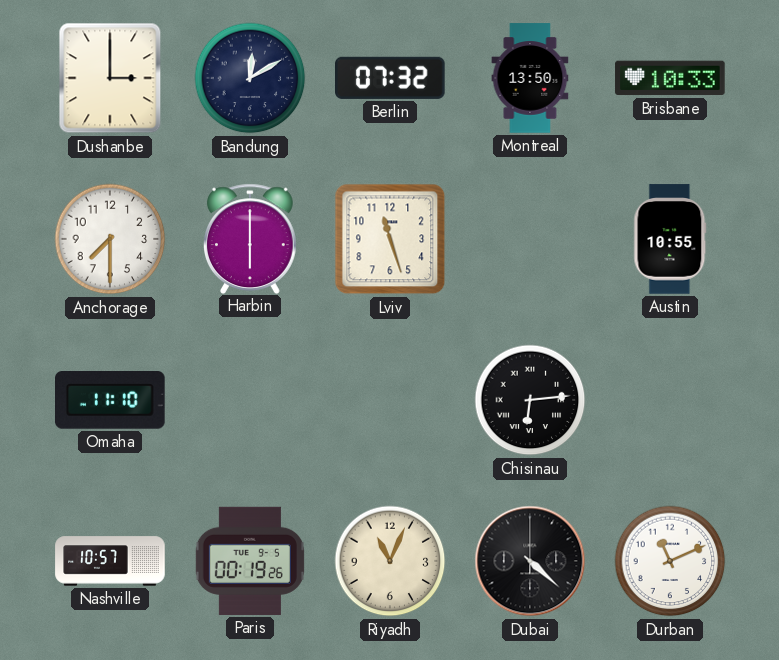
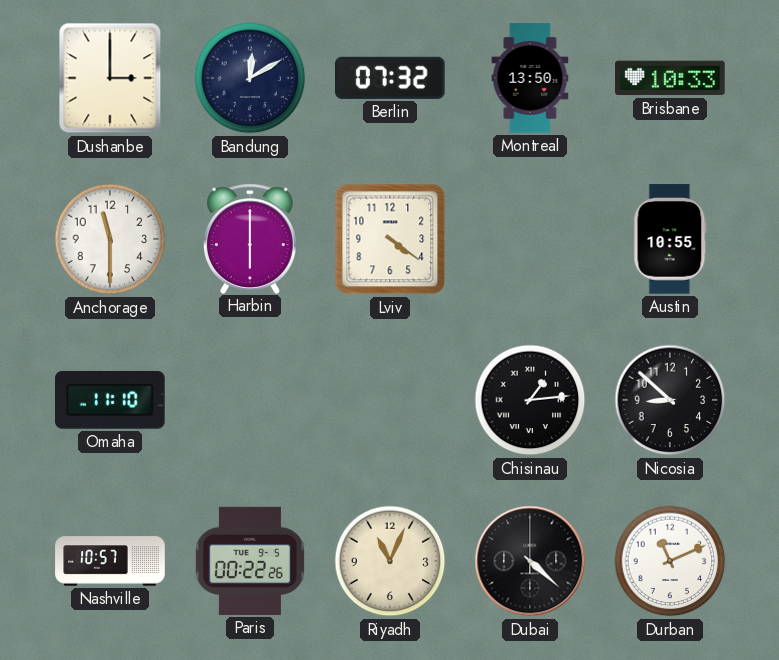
Anchorage: 7:30 -> 11:30 (110, 239)
Lviv: 11:27 -> 4:21 (390, 239)
Chisinau: 6:14 -> 1:14 (530, 400)
Nicosia: none -> 8:52 (670, 400)
Paris: 00:19 -> 00:22 (250, 561)
